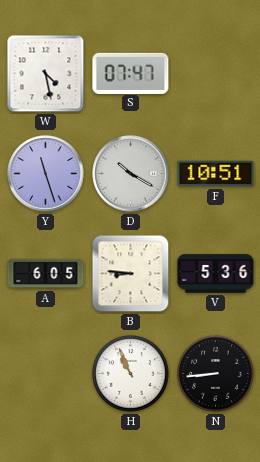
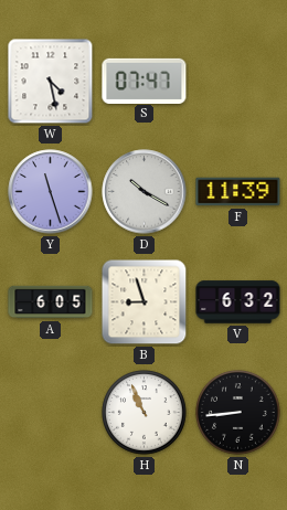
F: 10:51 -> 11:39 (238, 192)
B: 8:46 -> 8:57 (145, 302)
V: 5:36 -> 6:32 (238, 302)
